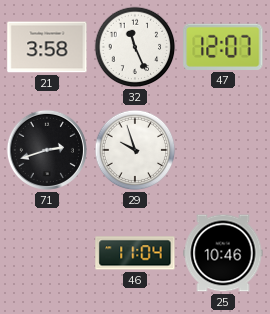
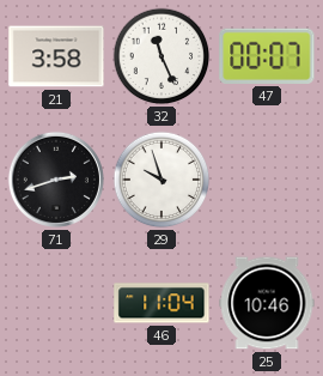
47: 12:07 -> 00:07 (267, 56)
